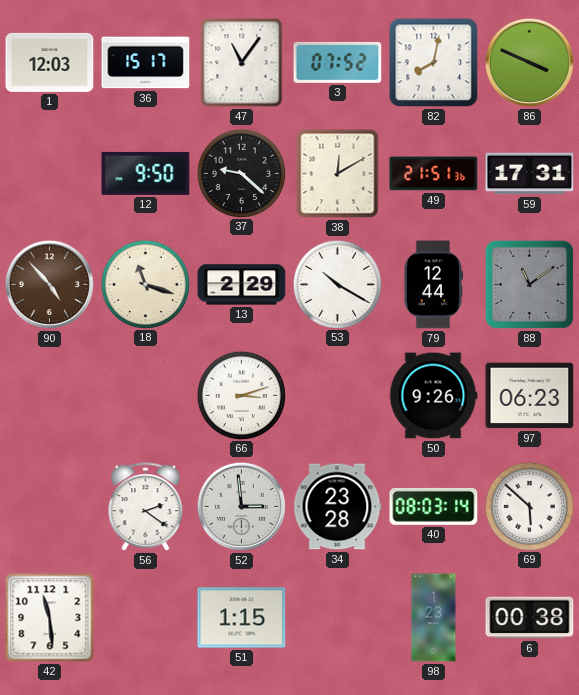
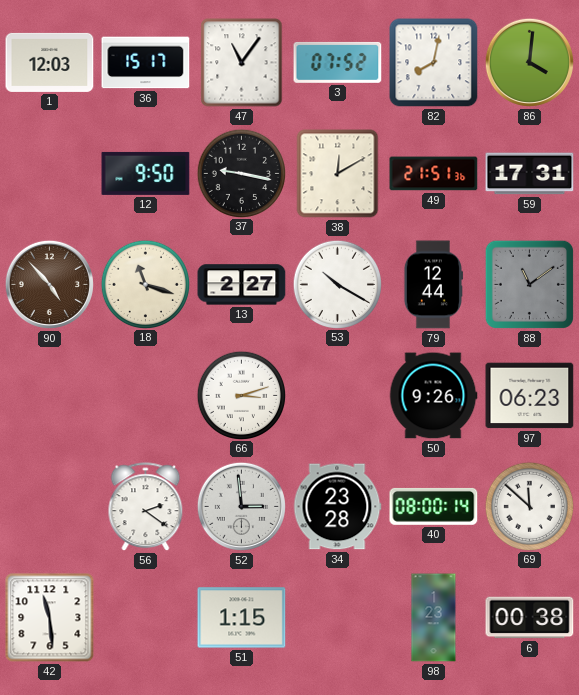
86: 3:49 -> 4:01 (529, 62)
37: 9:22 -> 9:17 (241, 173)
13: 2:29 -> 2:27 (242, 285)
40: 08:03 -> 08:00 (434, 506)
69: 5:52 -> 11:52 (529, 506)
